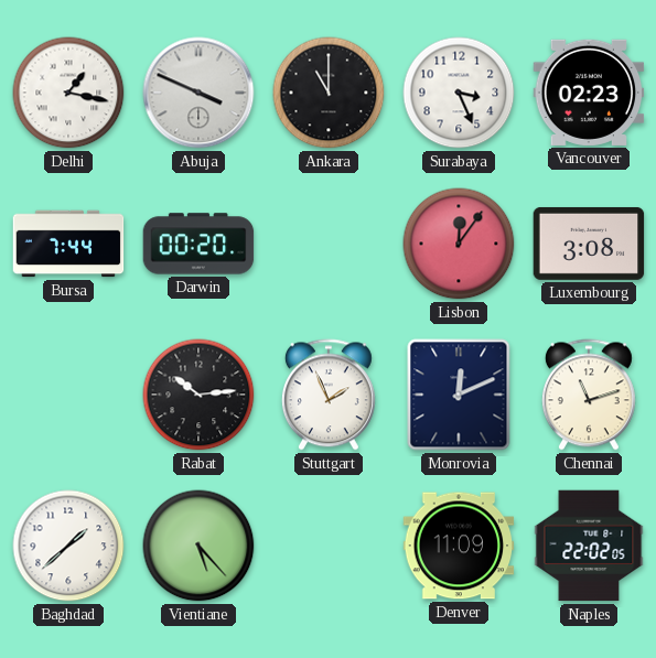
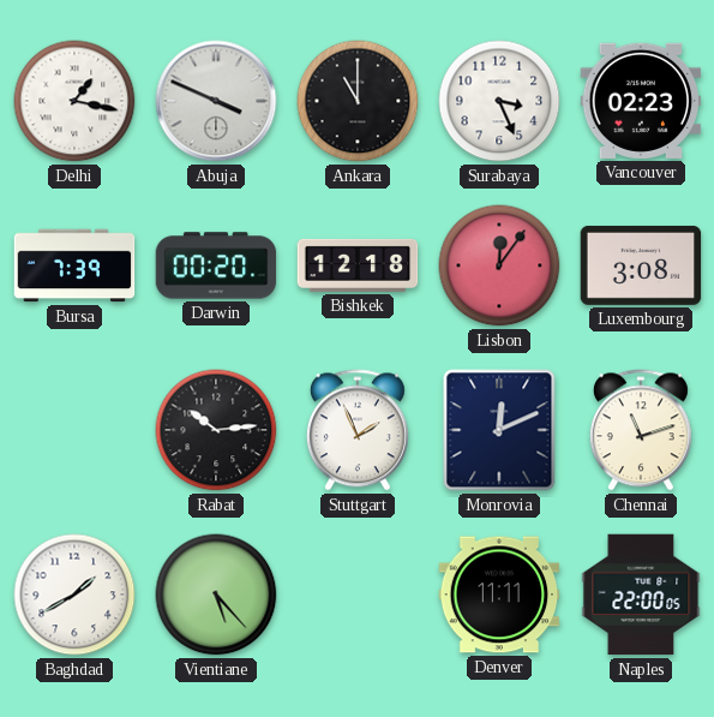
Bursa: 7:44 -> 7:39 (74, 265)
Bishkek: none -> 12:18 (358, 265)
Baghdad: 1:38 -> 1:40 (74, 594)
Denver: 11:09 -> 11:11 (499, 594)
Naples: 22:02 -> 22:00 (641, 594)
